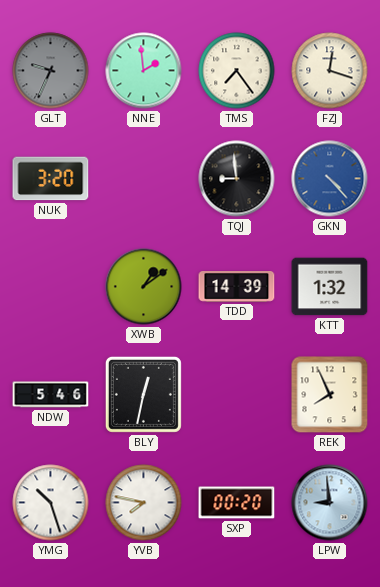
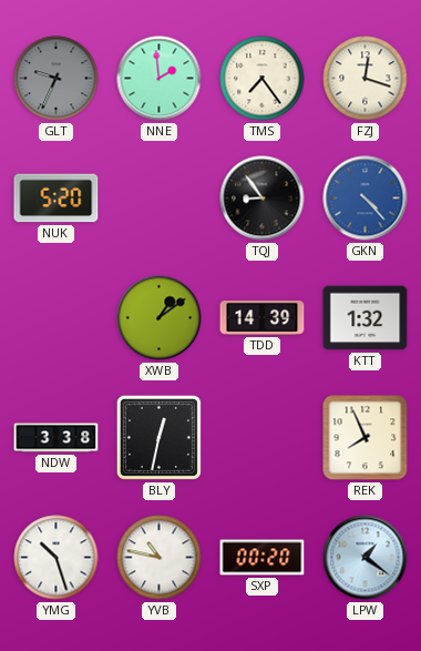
NUK: 3:20 -> 5:20 (57, 199)
TQJ: 8:59 -> 8:54 (263, 199)
NDW: 5:46 -> 3:38 (57, 438)
YVB: 7:47 -> 10:47 (160, 558)
LPW: 8:59 -> 1:21 (366, 558)
